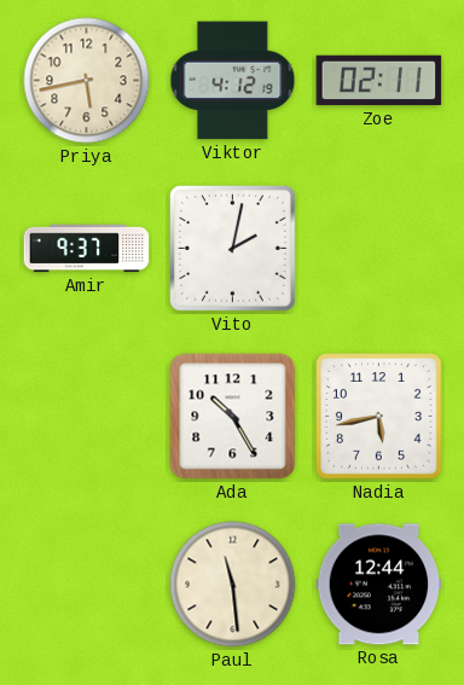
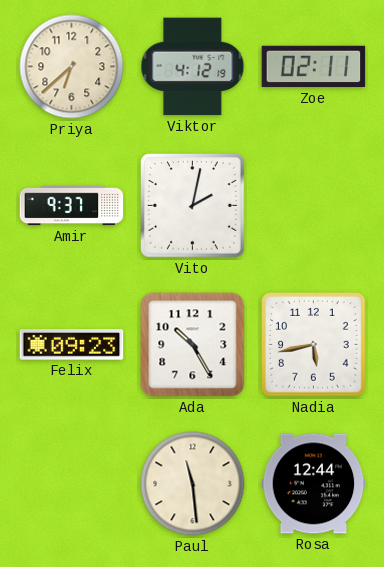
Priya: 5:43 -> 6:38 (72, 67)
Felix: none -> 09:23 (72, 345)
